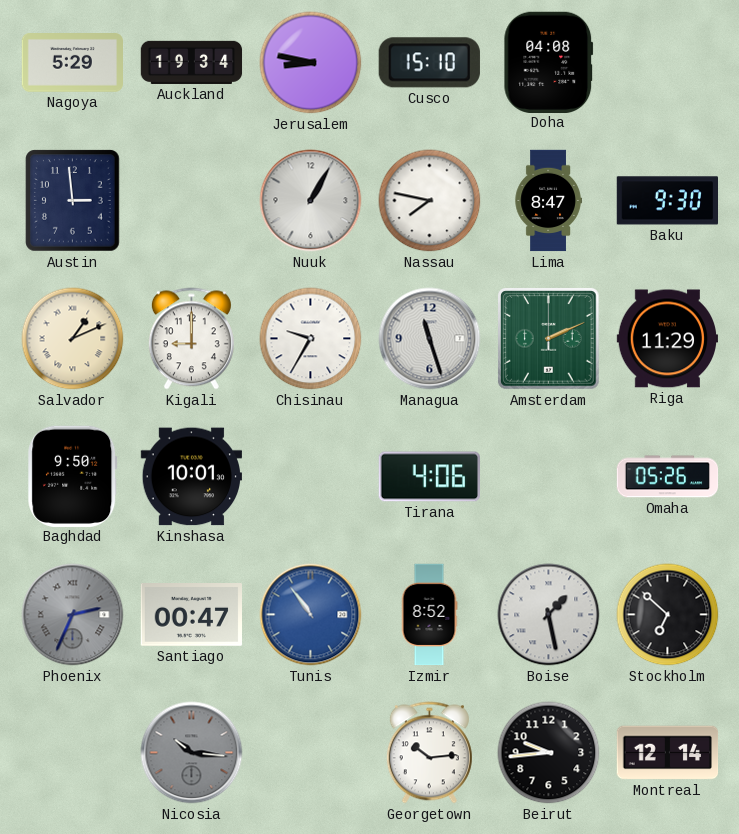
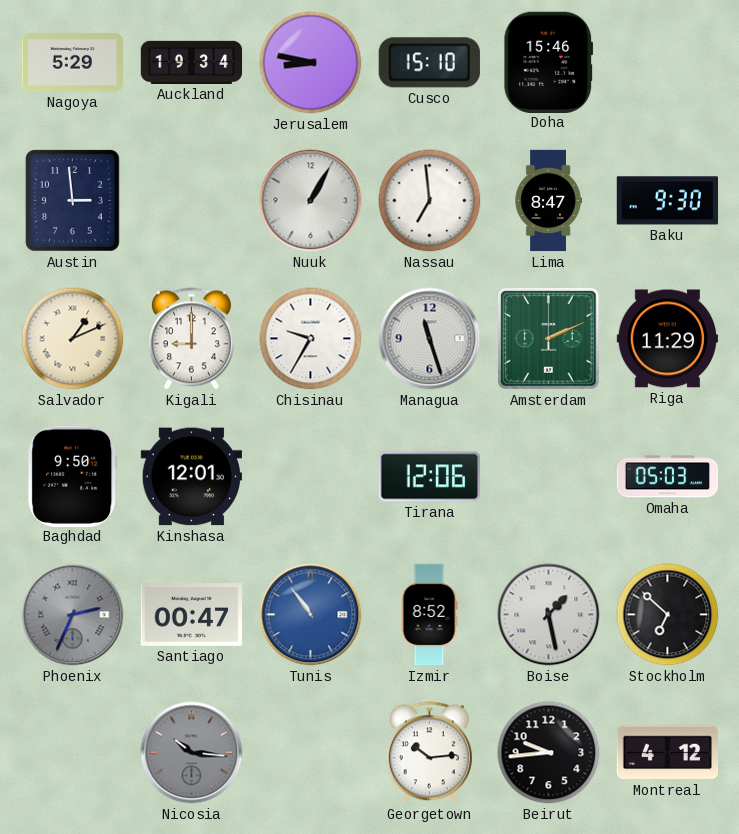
Doha: 04:08 -> 15:46 (549, 62)
Nassau: 7:47 -> 6:59 (430, 201)
Kinshasa: 10:01 -> 12:01 (191, 477)
Tirana: 4:06 -> 12:06 (429, 477)
Omaha: 05:26 -> 05:03 (668, 477)
Montreal: 12:14 -> 4:12 (668, 753)
